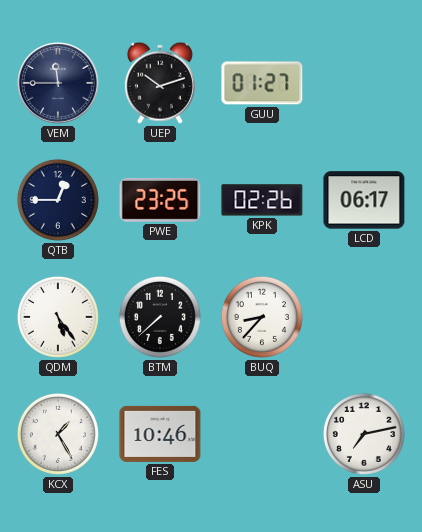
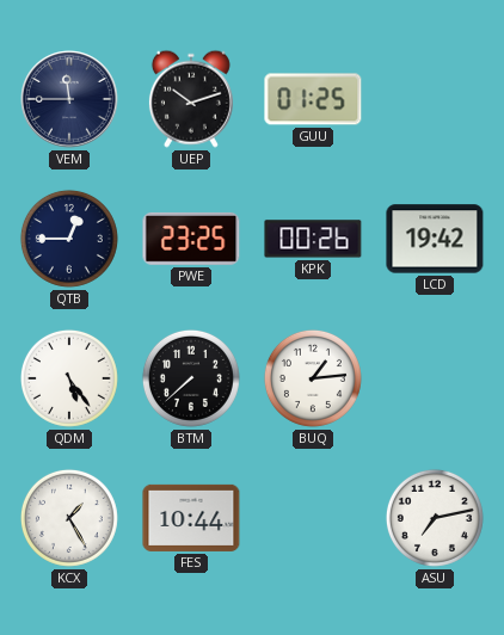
GUU: 01:27 -> 01:25 (313, 99)
KPK: 02:26 -> 00:26 (313, 239)
LCD: 06:17 -> 19:42 (435, 239)
BUQ: 8:37 -> 1:14 (313, 378)
FES: 10:46 -> 10:44 (191, 518)
